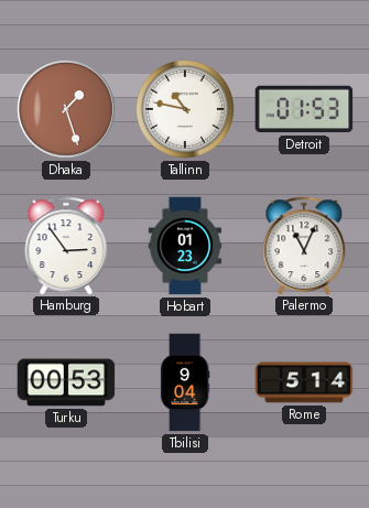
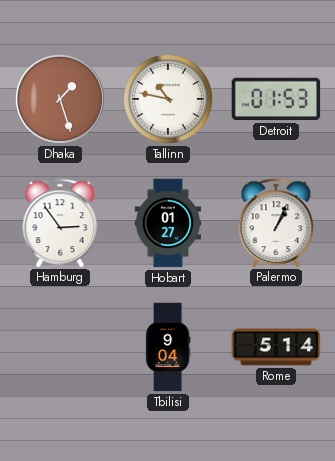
Hobart: 01:23 -> 01:27 (168, 223)
Palermo: 11:04 -> 1:04 (276, 223)
Turku: 00:53 -> none (66, 382)
